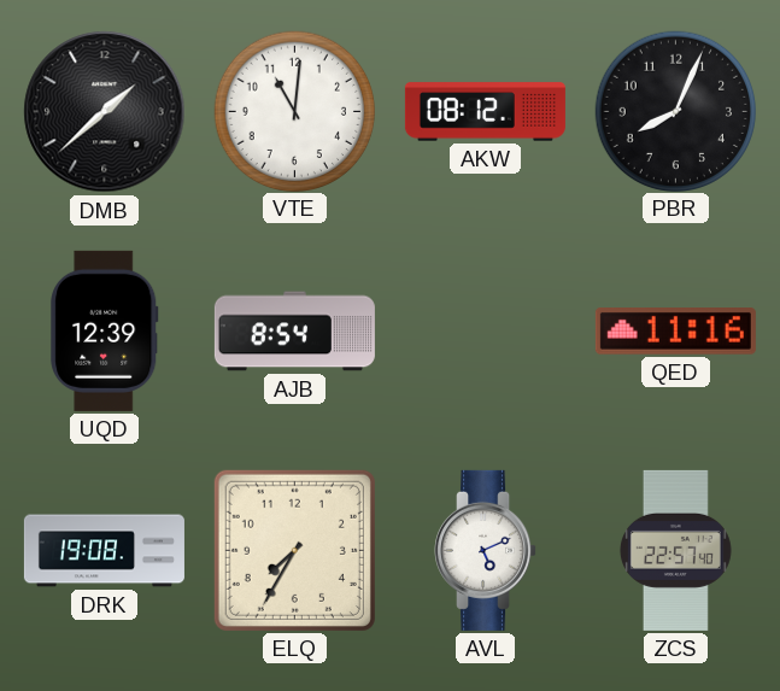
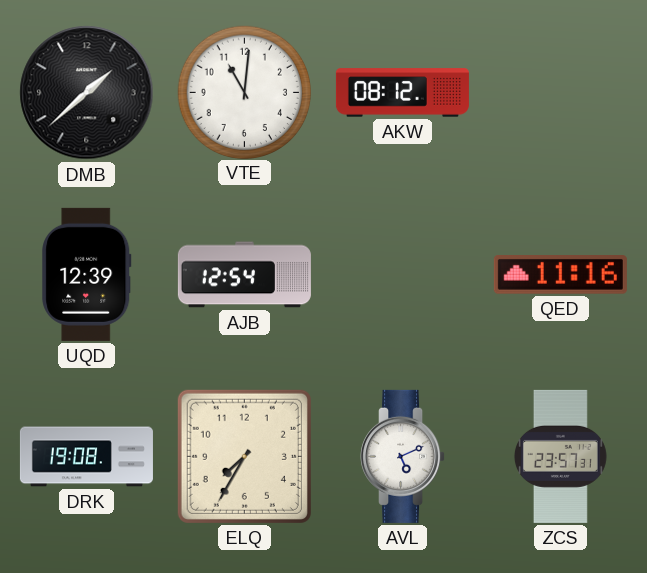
PBR: 8:04 -> none (675, 111)
AJB: 8:54 -> 12:54 (244, 275)
ZCS: 22:57 -> 23:57 (560, 456)
